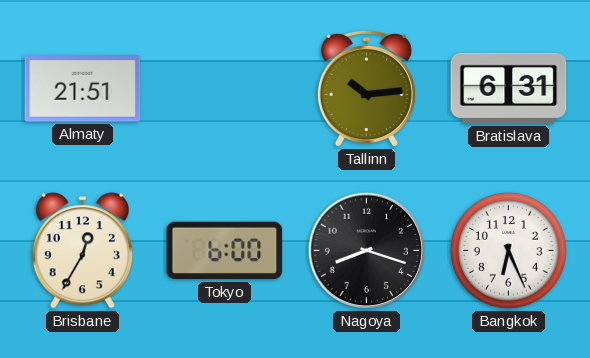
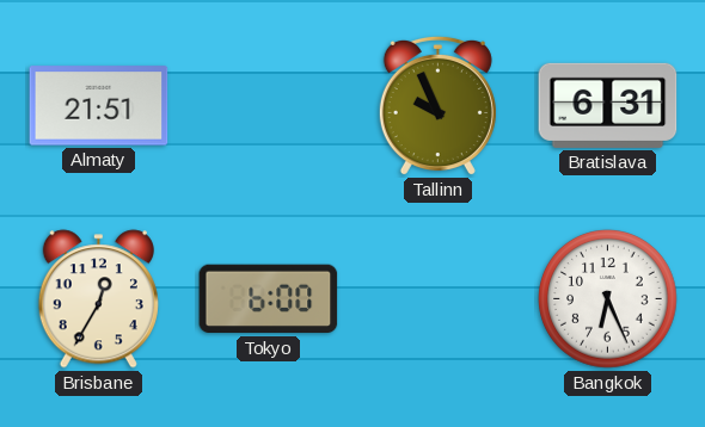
Tallinn: 10:14 -> 9:56 (437, 106)
Nagoya: 8:18 -> none (367, 251)
